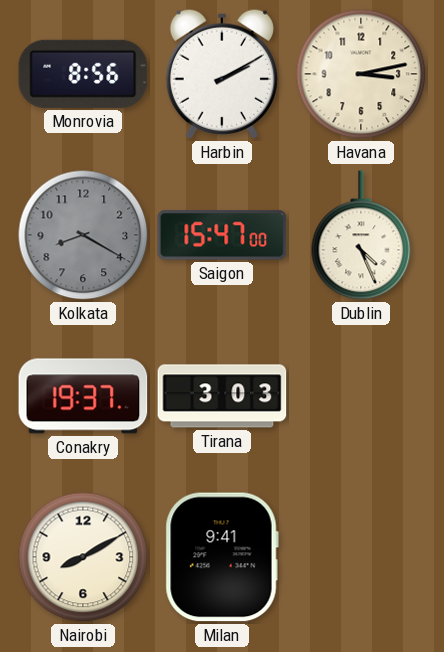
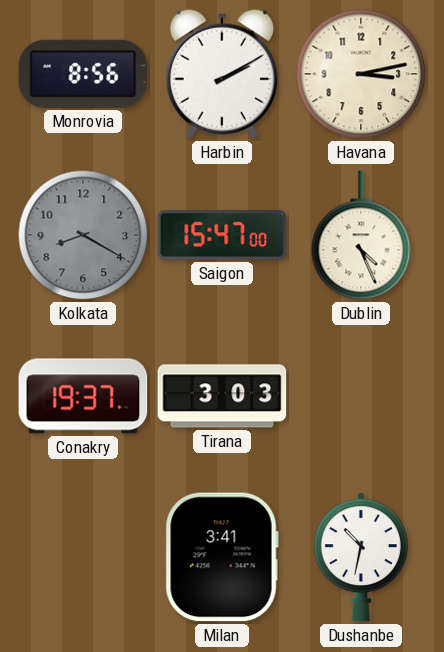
Nairobi: 8:10 -> none (83, 557)
Milan: 9:41 -> 3:41 (222, 557)
Dushanbe: none -> 10:32 (361, 557)
